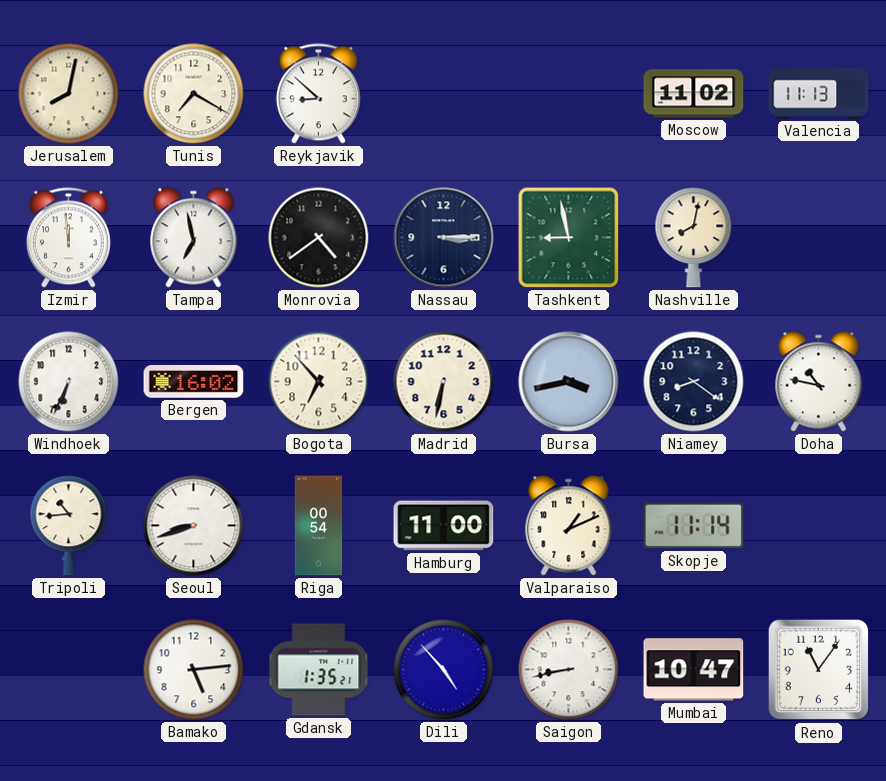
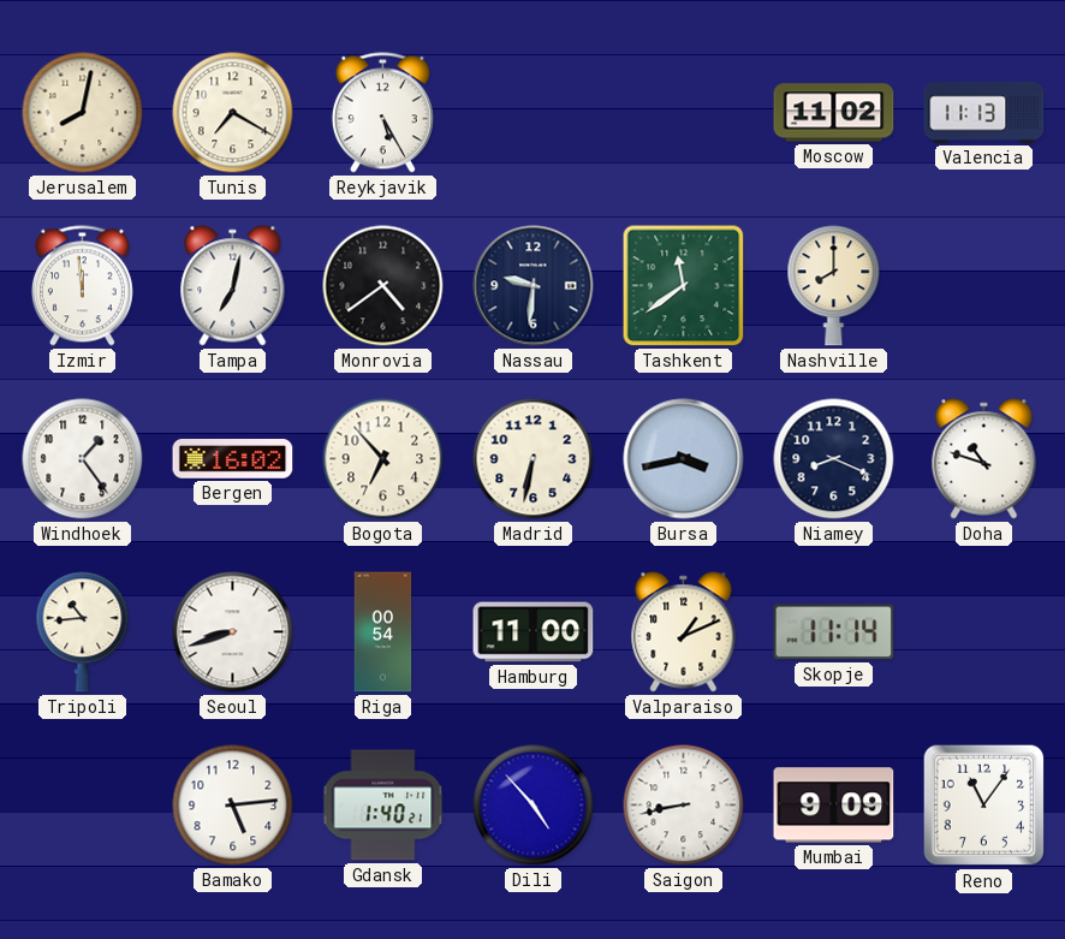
Reykjavik: 8:52 -> 5:25 (382, 113)
Tampa: 6:58 -> 7:02 (233, 286)
Nassau: 3:15 -> 9:31 (534, 286)
Tashkent: 8:58 -> 11:39 (684, 286)
Nashville: 8:02 -> 8:00 (834, 286)
Windhoek: 6:34 -> 1:24 (83, 459)
Niamey: 8:21 -> 8:19 (834, 459)
Doha: 10:47 -> 10:48 (984, 459)
Gdansk: 1:35 -> 1:40 (383, 806)
Mumbai: 10:47 -> 9:09 (834, 806)
